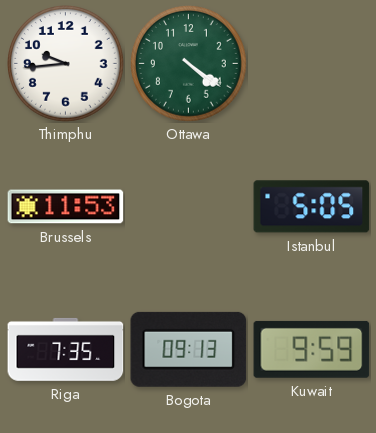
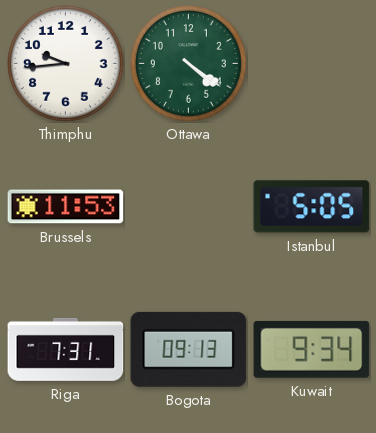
Riga: 7:35 -> 7:31 (66, 349)
Kuwait: 9:59 -> 9:34 (312, 349)
